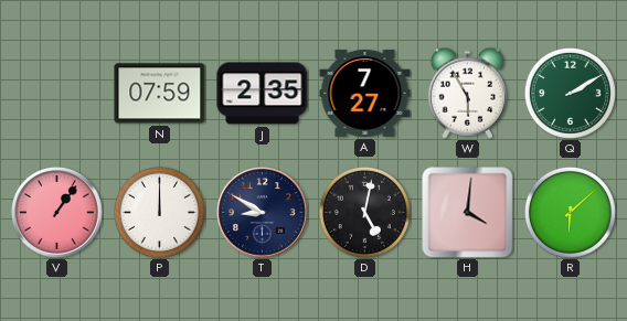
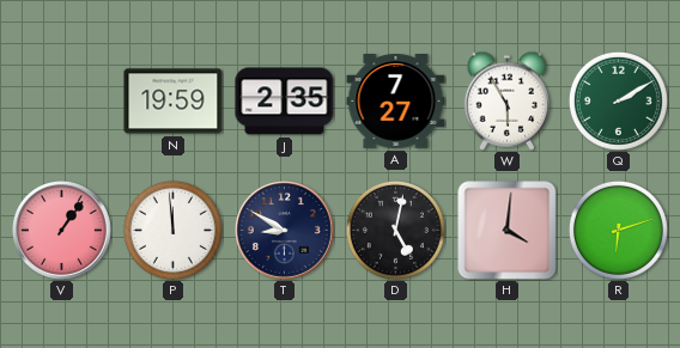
N: 07:59 -> 19:59 (174, 102)
P: 12:00 -> 11:59 (172, 230)
R: 6:08 -> 6:12 (618, 230)
